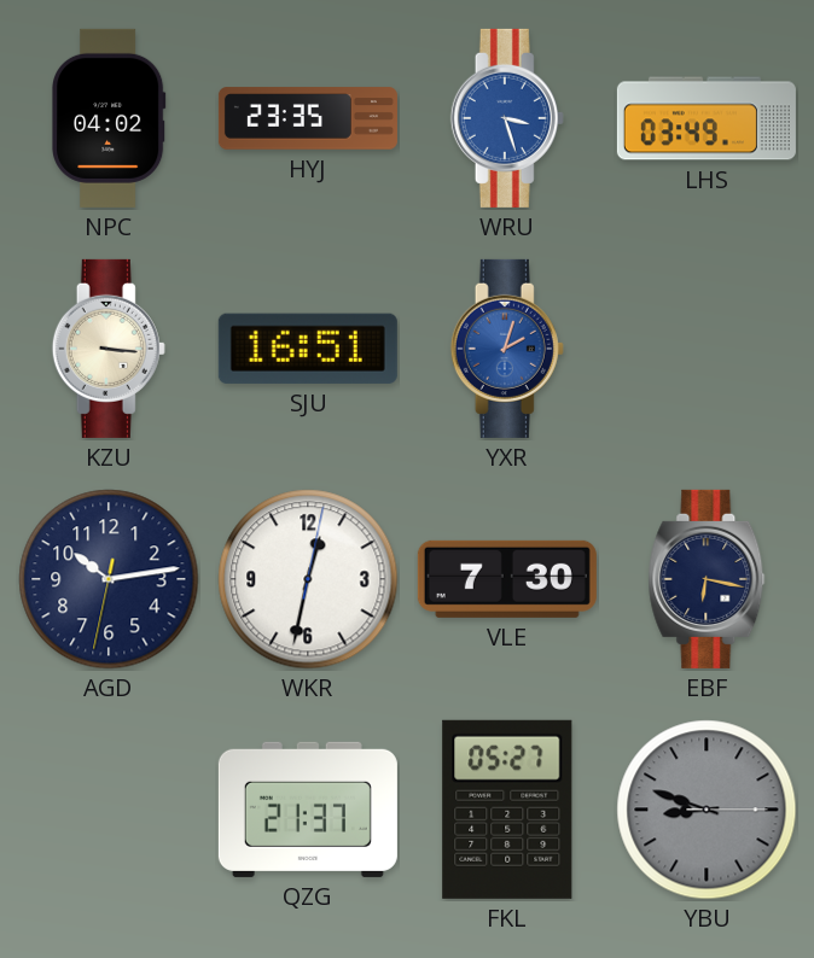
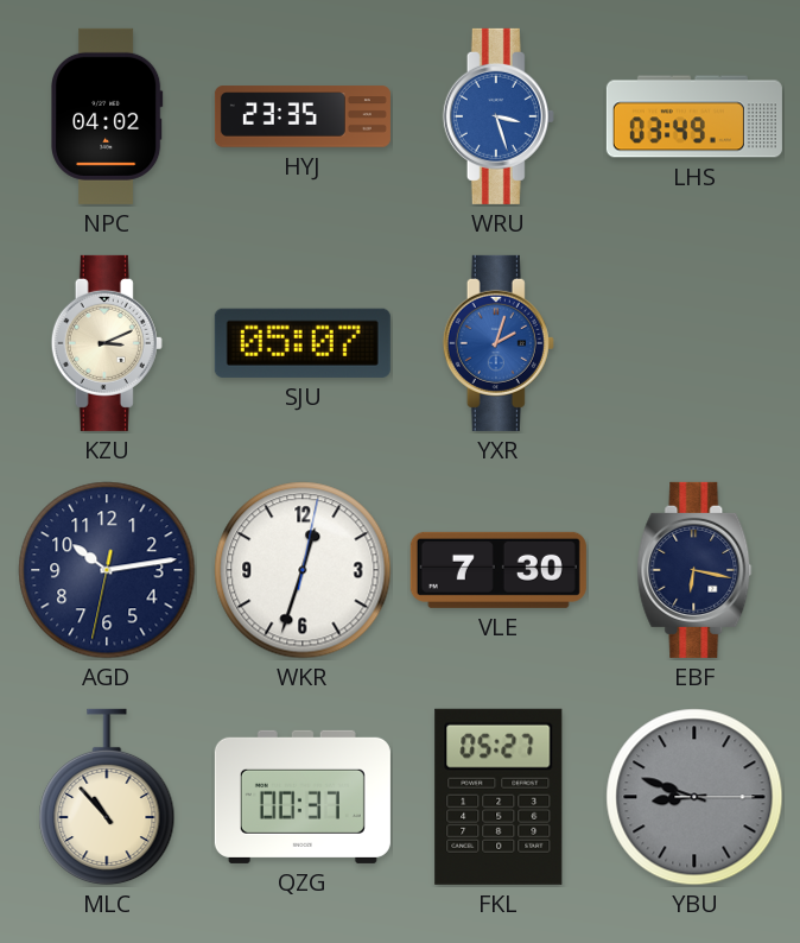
KZU: 3:16 -> 3:11 (107, 343)
SJU: 16:51 -> 05:07 (303, 343)
WKR: 12:32 -> 12:33 (303, 570)
MLC: none -> 10:53 (107, 797)
QZG: 21:37 -> 00:37 (303, 797)
